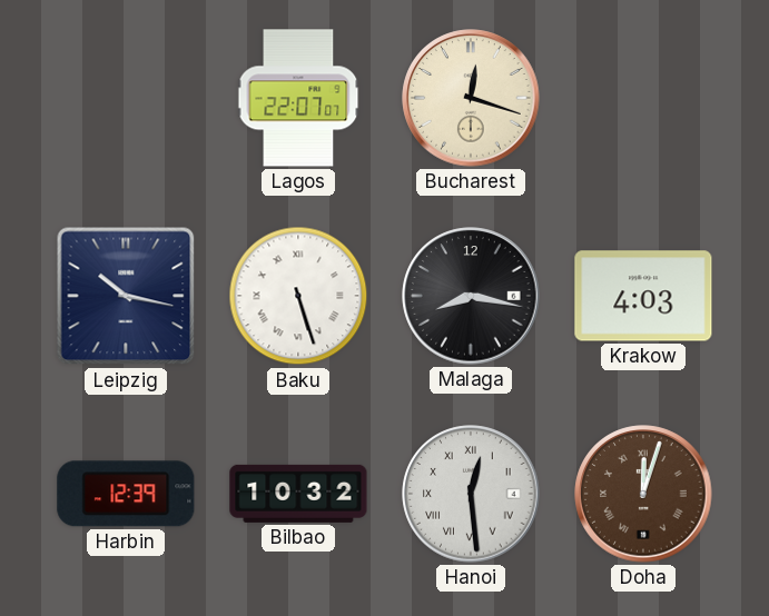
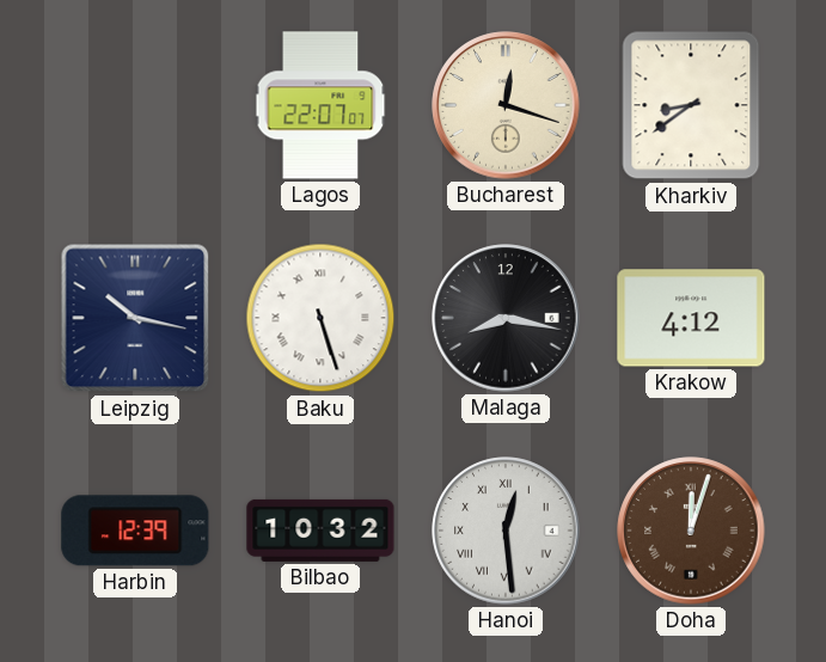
Kharkiv: none -> 8:39 (691, 105)
Krakow: 4:03 -> 4:12 (691, 318)
